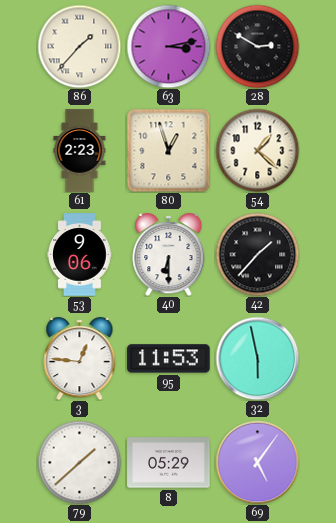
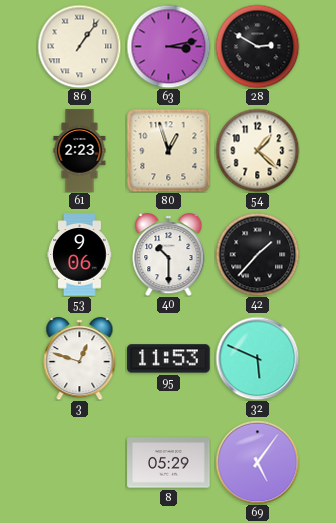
86: 1:37 -> 1:06 (79, 46)
40: 6:30 -> 10:30 (169, 255)
3: 12:46 -> 12:48 (80, 359)
32: 5:58 -> 5:49 (257, 358)
79: 1:38 -> none (79, 462)
